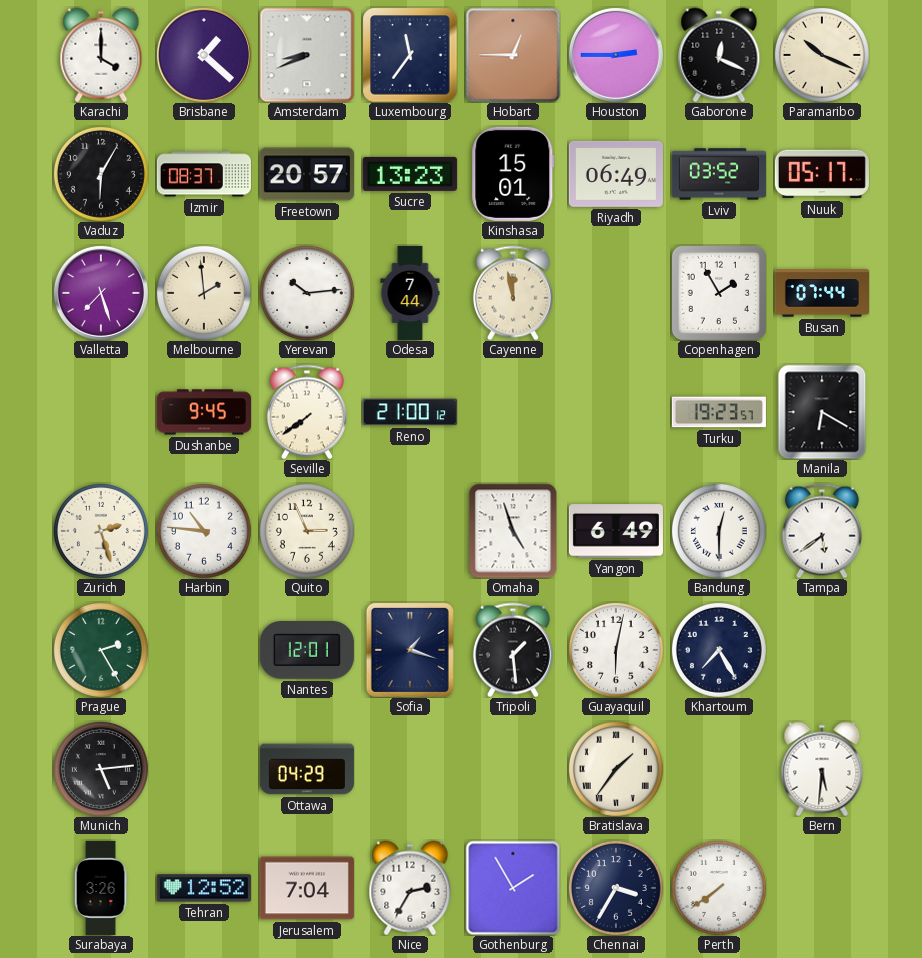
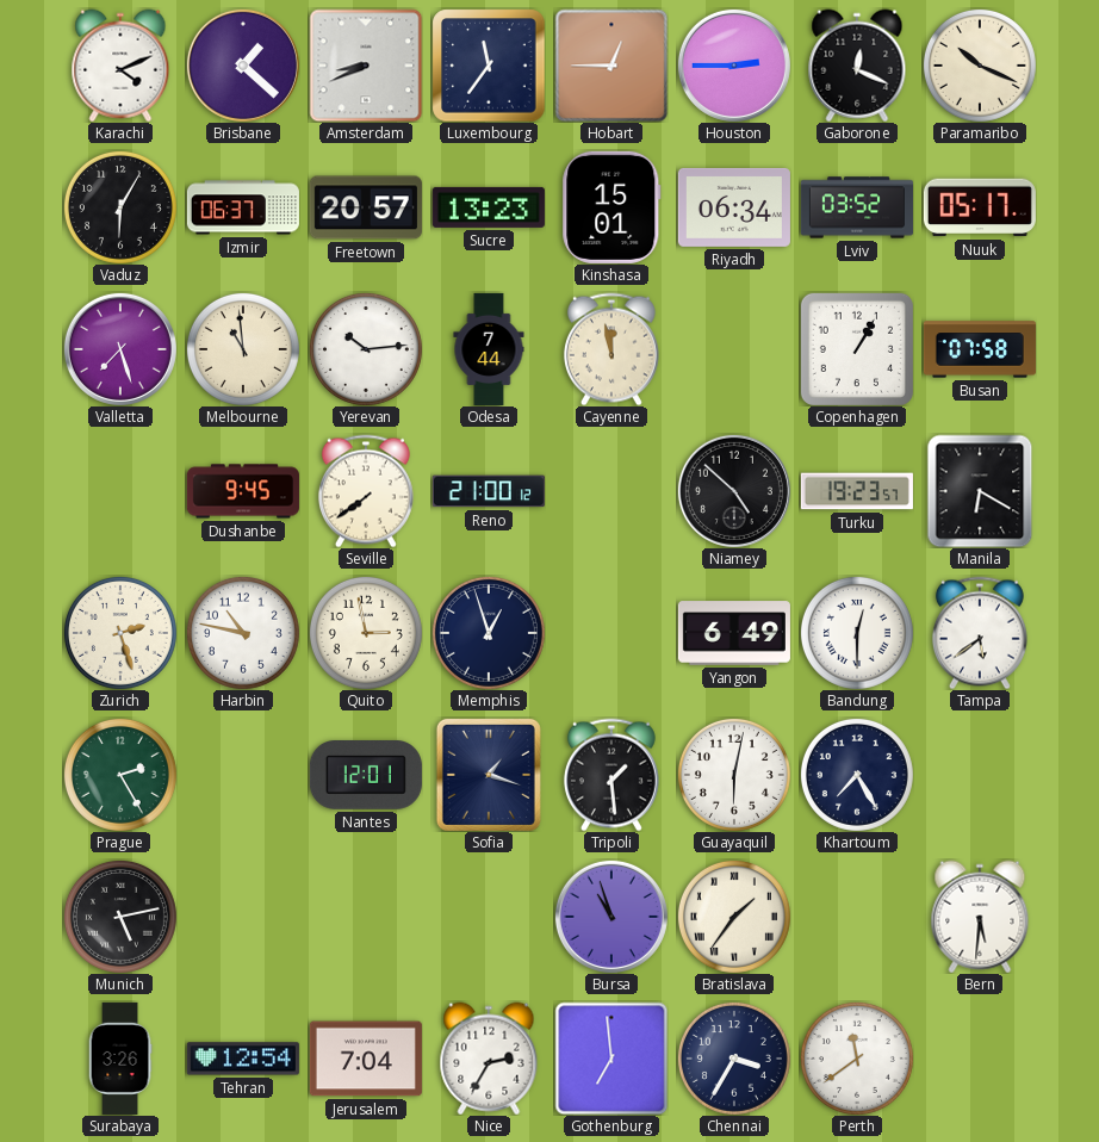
Karachi: 4:00 -> 4:11 (120, 66)
Izmir: 08:37 -> 06:37 (243, 207)
Riyadh: 06:49 -> 06:34 (734, 207)
Melbourne: 1:59 -> 10:59 (243, 349)
Copenhagen: 1:55 -> 1:05 (857, 349)
Busan: 07:44 -> 07:58 (980, 349)
Niamey: none -> 4:52 (734, 491)
Harbin: 10:46 -> 10:47 (243, 633)
Quito: 2:56 -> 2:58 (366, 633)
Memphis: none -> 12:57 (489, 633)
Omaha: 4:57 -> none (513, 531)
Munich: 5:14 -> 5:13 (120, 917)
Ottawa: 04:29 -> none (307, 769)
Bursa: none -> 10:57 (611, 917)
Tehran: 12:52 -> 12:54 (243, 1059)
Gothenburg: 1:55 -> 6:59 (611, 1059)
Perth: 7:39 -> 11:39 (857, 1059)
